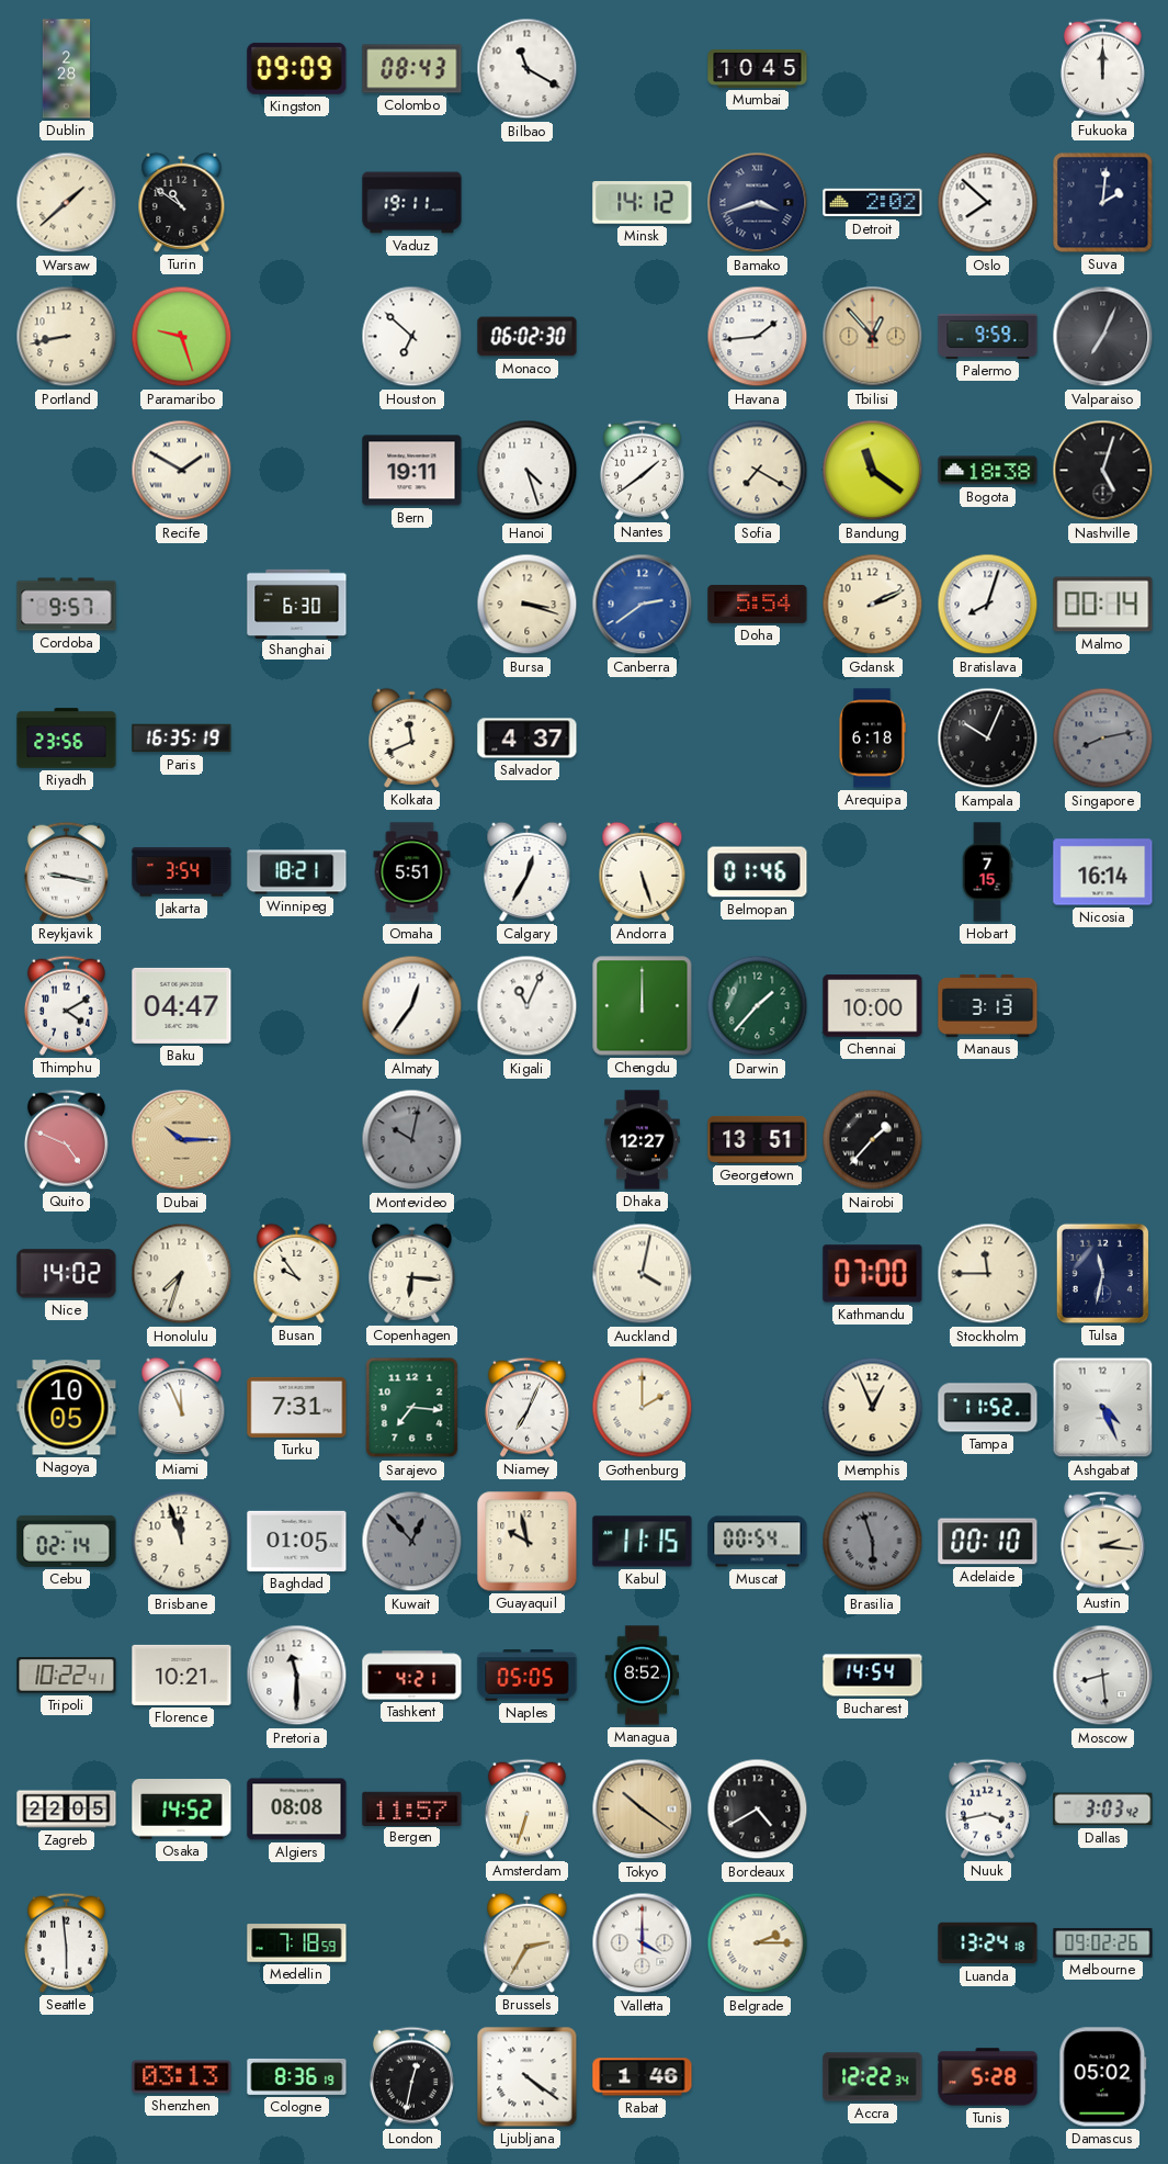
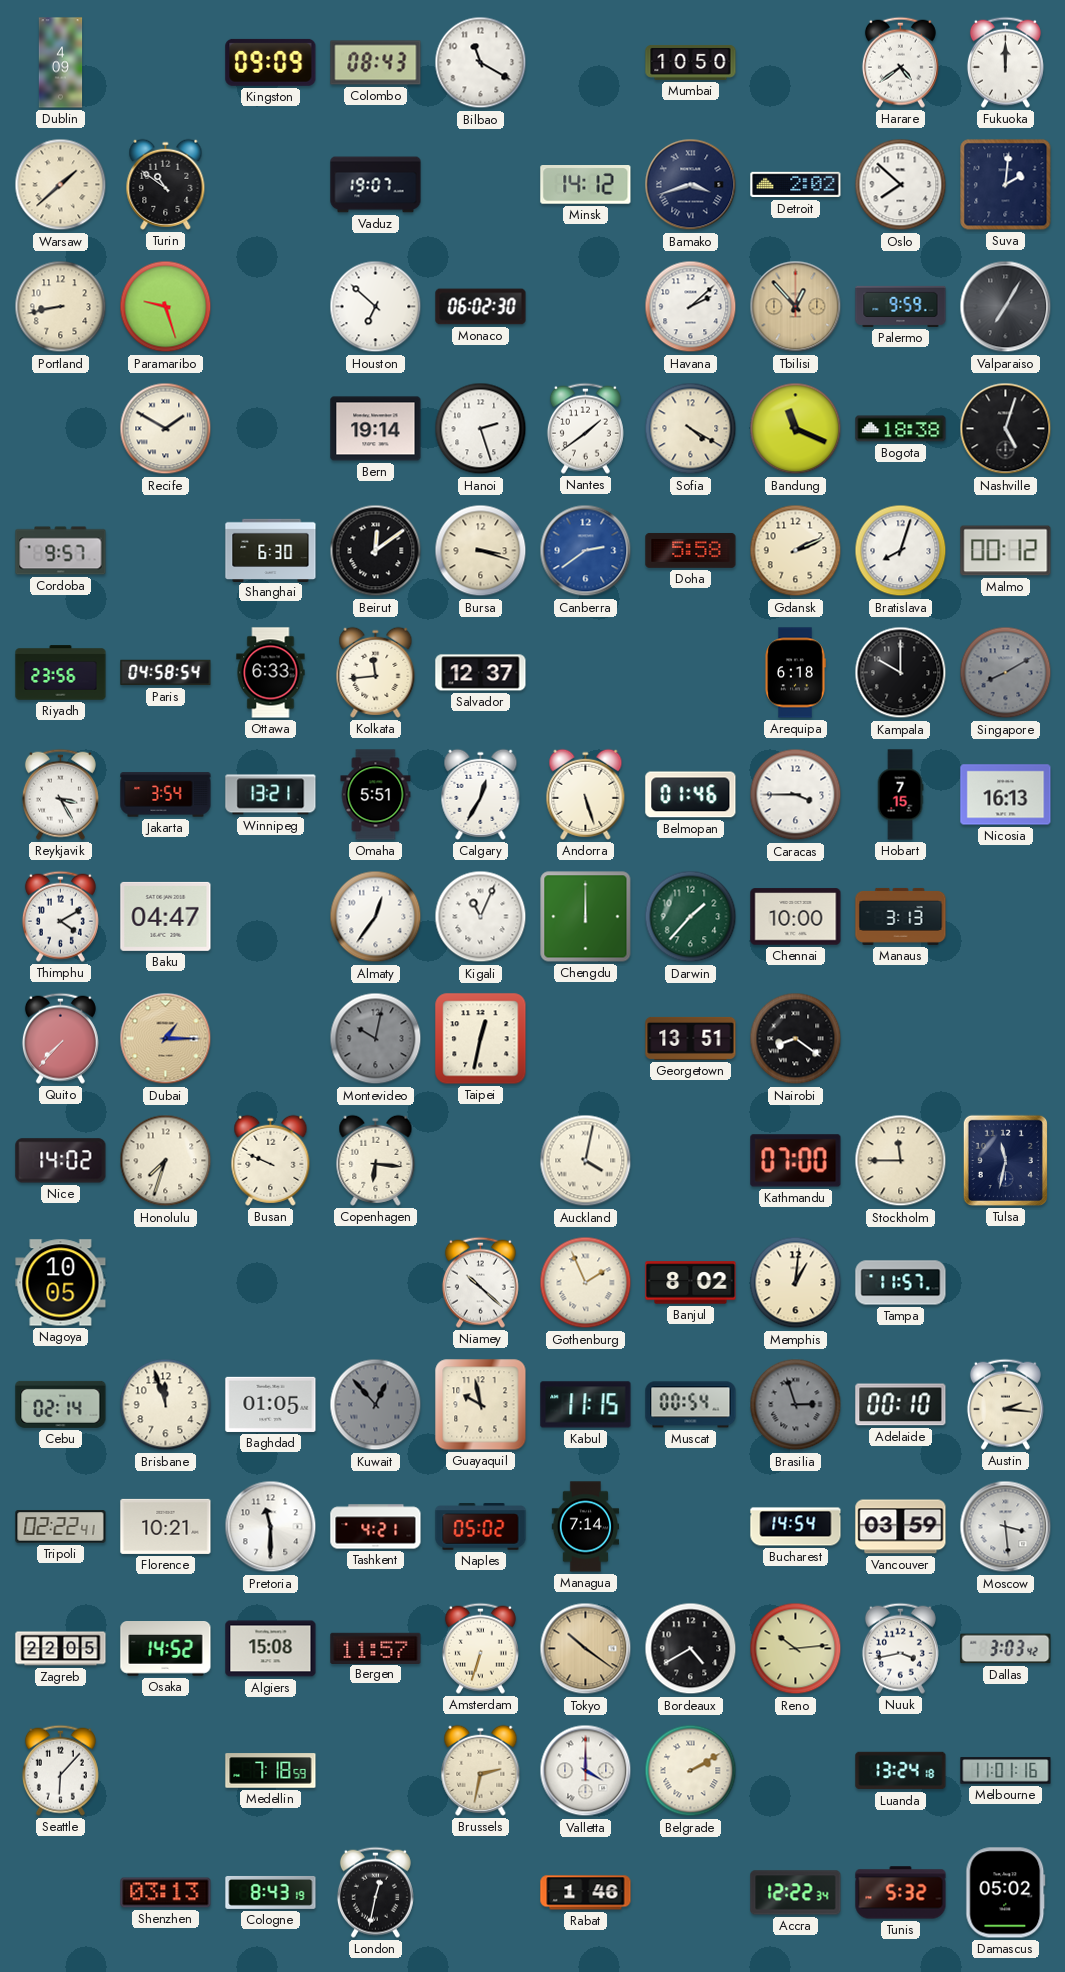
Dublin: 2:28 -> 4:09 (61, 63)
Mumbai: 10:45 -> 10:50 (691, 62)
Harare: none -> 4:39 (900, 62)
Vaduz: 19:11 -> 19:07 (376, 185)
Havana: 1:44 -> 2:08 (691, 307)
Valparaiso: 7:04 -> 7:05 (1006, 307)
Bern: 19:11 -> 19:14 (376, 429)
Hanoi: 4:27 -> 2:27 (481, 429)
Sofia: 7:20 -> 4:20 (691, 429)
Bandung: 11:21 -> 11:19 (796, 429)
Beirut: none -> 12:09 (376, 551)
Doha: 5:54 -> 5:58 (691, 550)
Malmo: 00:14 -> 00:12 (1006, 551)
Paris: 16:35 -> 04:58 (166, 673)
Ottawa: none -> 6:33 (271, 673)
Kolkata: 11:41 -> 11:44 (376, 672)
Salvador: 4:37 -> 12:37 (481, 673)
Kampala: 10:04 -> 10:00 (901, 673)
Singapore: 8:13 -> 8:10 (1006, 673)
Reykjavik: 9:17 -> 3:25 (60, 794)
Winnipeg: 18:21 -> 13:21 (271, 795)
Caracas: none -> 3:45 (796, 795)
Nicosia: 16:14 -> 16:13 (1006, 795)
Quito: 4:49 -> 7:37 (60, 1038)
Dubai: 10:15 -> 1:15 (166, 1039)
Taipei: none -> 12:32 (481, 1039)
Dhaka: 12:27 -> none (643, 1140)
Nairobi: 1:37 -> 8:21 (796, 1039)
Busan: 9:54 -> 9:49 (271, 1160)
Miami: 11:56 -> none (182, 1407)
Turku: 7:31 -> none (297, 1407)
Sarajevo: 7:16 -> none (412, 1408)
Niamey: 7:04 -> 10:22 (480, 1282)
Gothenburg: 2:00 -> 1:56 (586, 1283)
Banjul: none -> 8:02 (691, 1283)
Memphis: 12:56 -> 1:01 (796, 1283)
Tampa: 11:52 -> 11:57 (901, 1283)
Ashgabat: 4:26 -> none (1103, 1408)
Brasilia: 5:57 -> 2:57 (796, 1405)
Tripoli: 10:22 -> 02:22 (61, 1527)
Naples: 05:05 -> 05:02 (481, 1527)
Managua: 8:52 -> 7:14 (585, 1527)
Vancouver: none -> 03:59 (901, 1527)
Moscow: 8:29 -> 3:29 (1006, 1527)
Algiers: 08:08 -> 15:08 (271, 1649)
Reno: none -> 10:14 (796, 1649)
Seattle: 5:59 -> 6:07 (60, 1770)
Brussels: 2:35 -> 2:32 (481, 1770)
Belgrade: 2:15 -> 2:10 (691, 1771)
Melbourne: 09:02 -> 11:01 (1006, 1771)
Cologne: 8:36 -> 8:43 (271, 1892)
Ljubljana: 4:21 -> none (528, 2077)
Tunis: 5:28 -> 5:32 (901, 1893)
